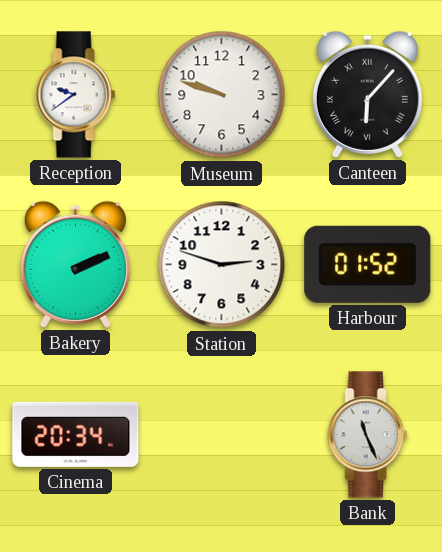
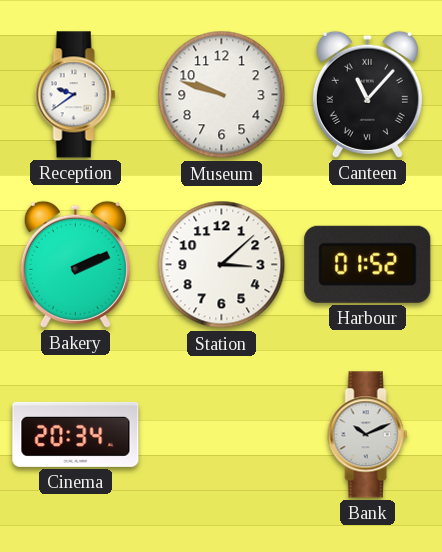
Canteen: 6:07 -> 11:07 (367, 94)
Station: 2:48 -> 3:08 (222, 265)
Bank: 11:26 -> 10:11 (368, 435)
